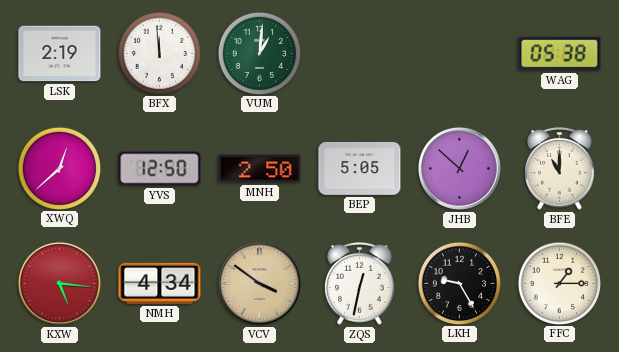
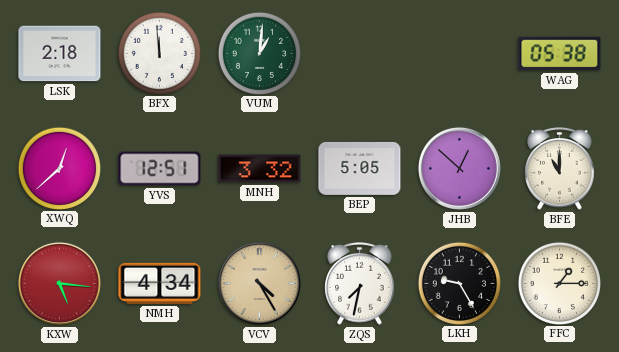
LSK: 2:19 -> 2:18 (60, 54)
YVS: 12:50 -> 12:51 (160, 169)
MNH: 2:50 -> 3:32 (260, 169)
VCV: 3:51 -> 4:25 (259, 283)
ZQS: 12:32 -> 7:32 (360, 284)
